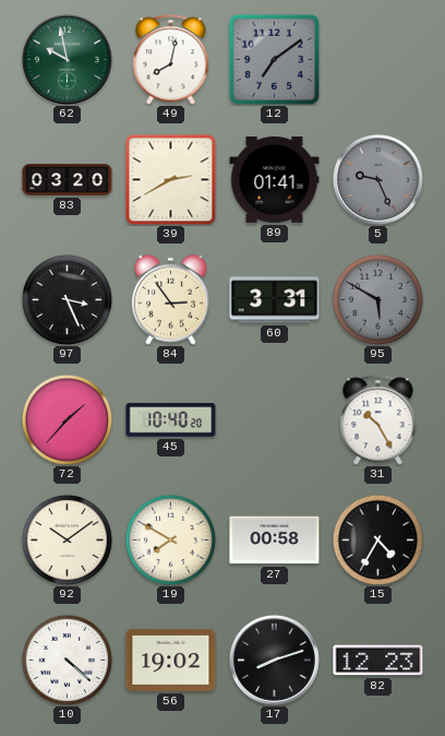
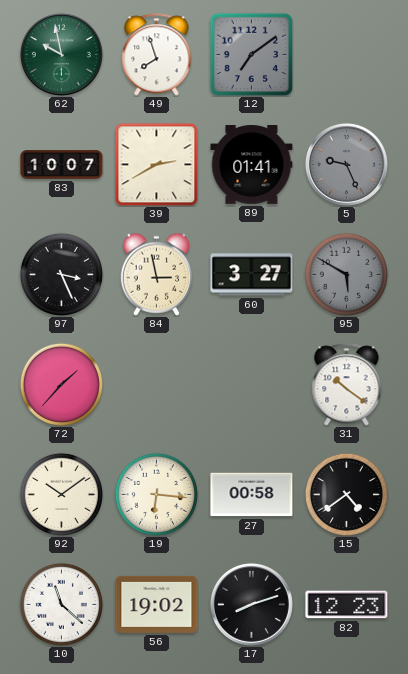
49: 8:02 -> 7:57 (157, 55)
83: 03:20 -> 10:07 (62, 165)
84: 2:54 -> 2:58 (157, 274)
60: 3:31 -> 3:27 (252, 275)
45: 10:40 -> none (171, 420)
31: 10:25 -> 10:21 (347, 385)
19: 7:50 -> 6:16 (156, 494)
15: 4:35 -> 4:39 (346, 494)
10: 4:22 -> 11:22 (61, 604)
